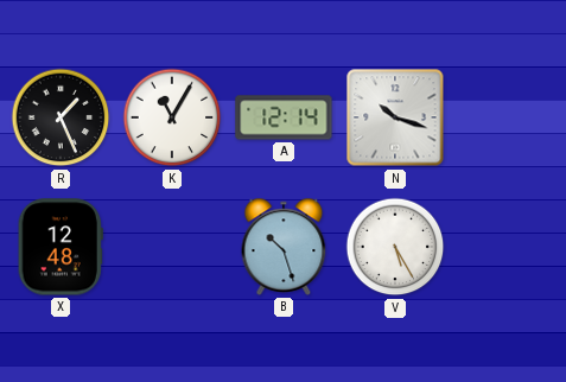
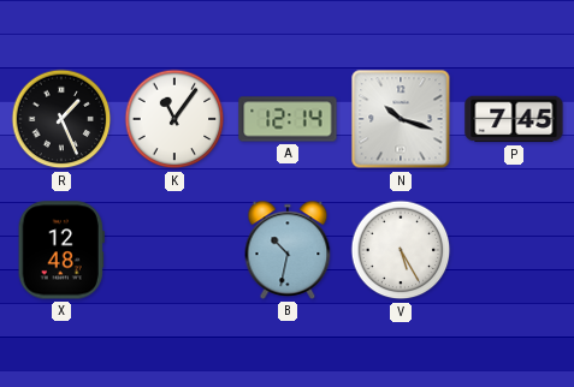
K: 11:05 -> 11:06 (174, 119)
P: none -> 7:45 (514, 119)
B: 10:27 -> 10:32 (288, 250)
